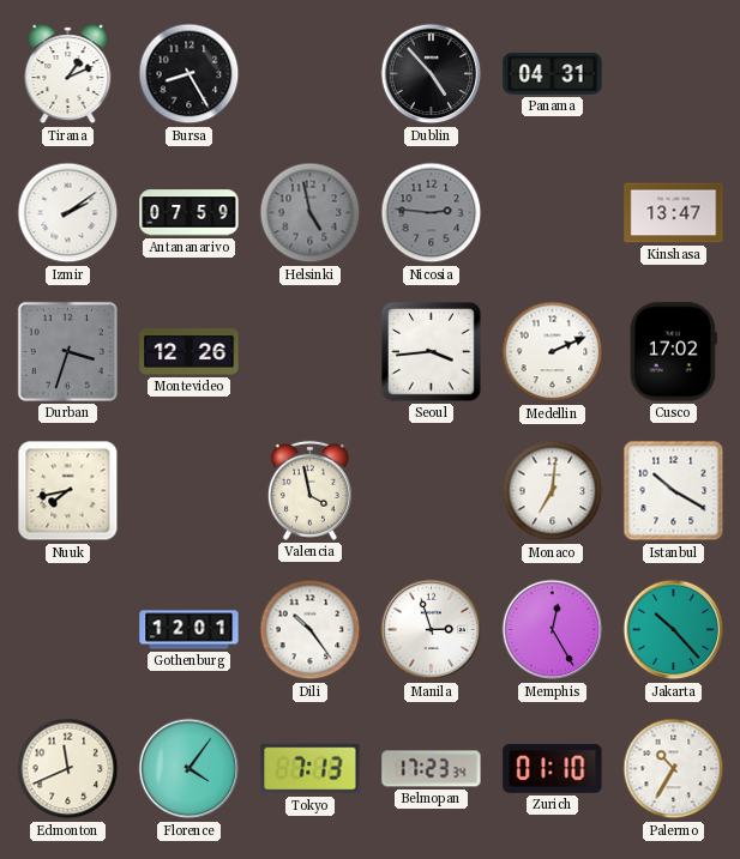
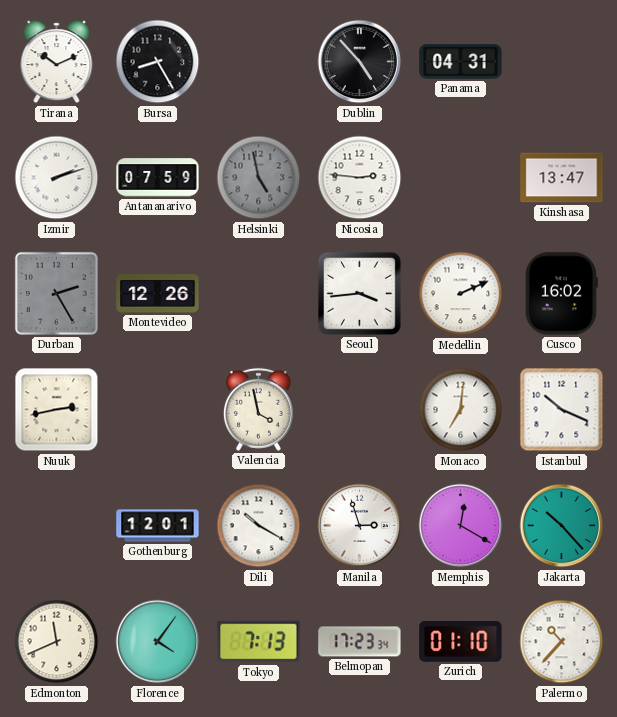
Tirana: 1:11 -> 10:11 (57, 62)
Izmir: 2:09 -> 2:12 (57, 178)
Nicosia dial: grey -> white (360, 178)
Durban: 3:33 -> 2:25 (56, 293)
Cusco: 17:02 -> 16:02 (561, 294)
Nuuk: 7:43 -> 2:43 (57, 410)
Istanbul: 10:20 -> 10:19 (562, 410)
Dili: 10:24 -> 10:20 (259, 526)
Memphis: 12:25 -> 12:20 (461, 526)
Palermo: 10:35 -> 10:37 (562, 642)
